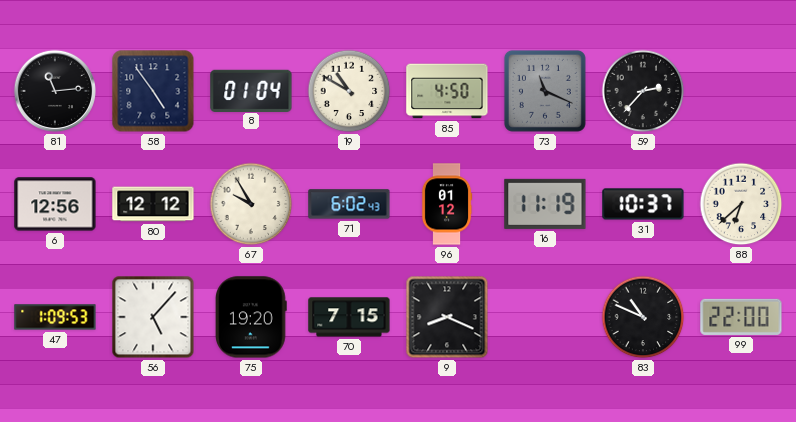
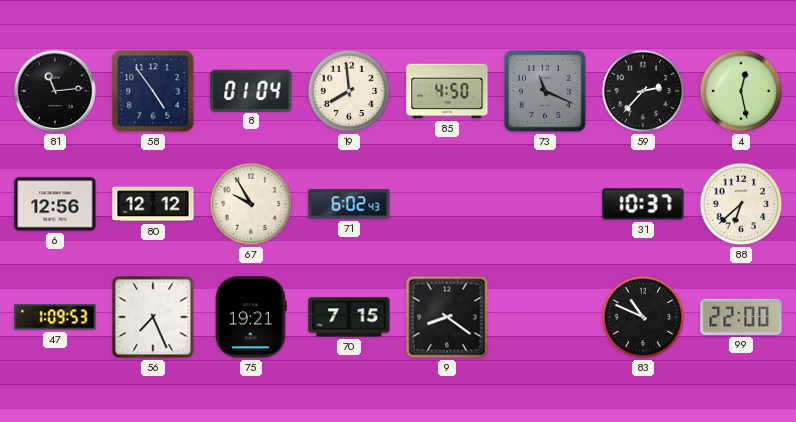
19: 10:50 -> 7:59 (349, 91)
4: none -> 12:28 (741, 91)
96: 01:12 -> none (447, 204)
16: 11:19 -> none (545, 204)
56: 5:07 -> 7:26 (153, 317)
75: 19:20 -> 19:21 (252, 317)
9: 8:19 -> 8:21 (447, 317)
